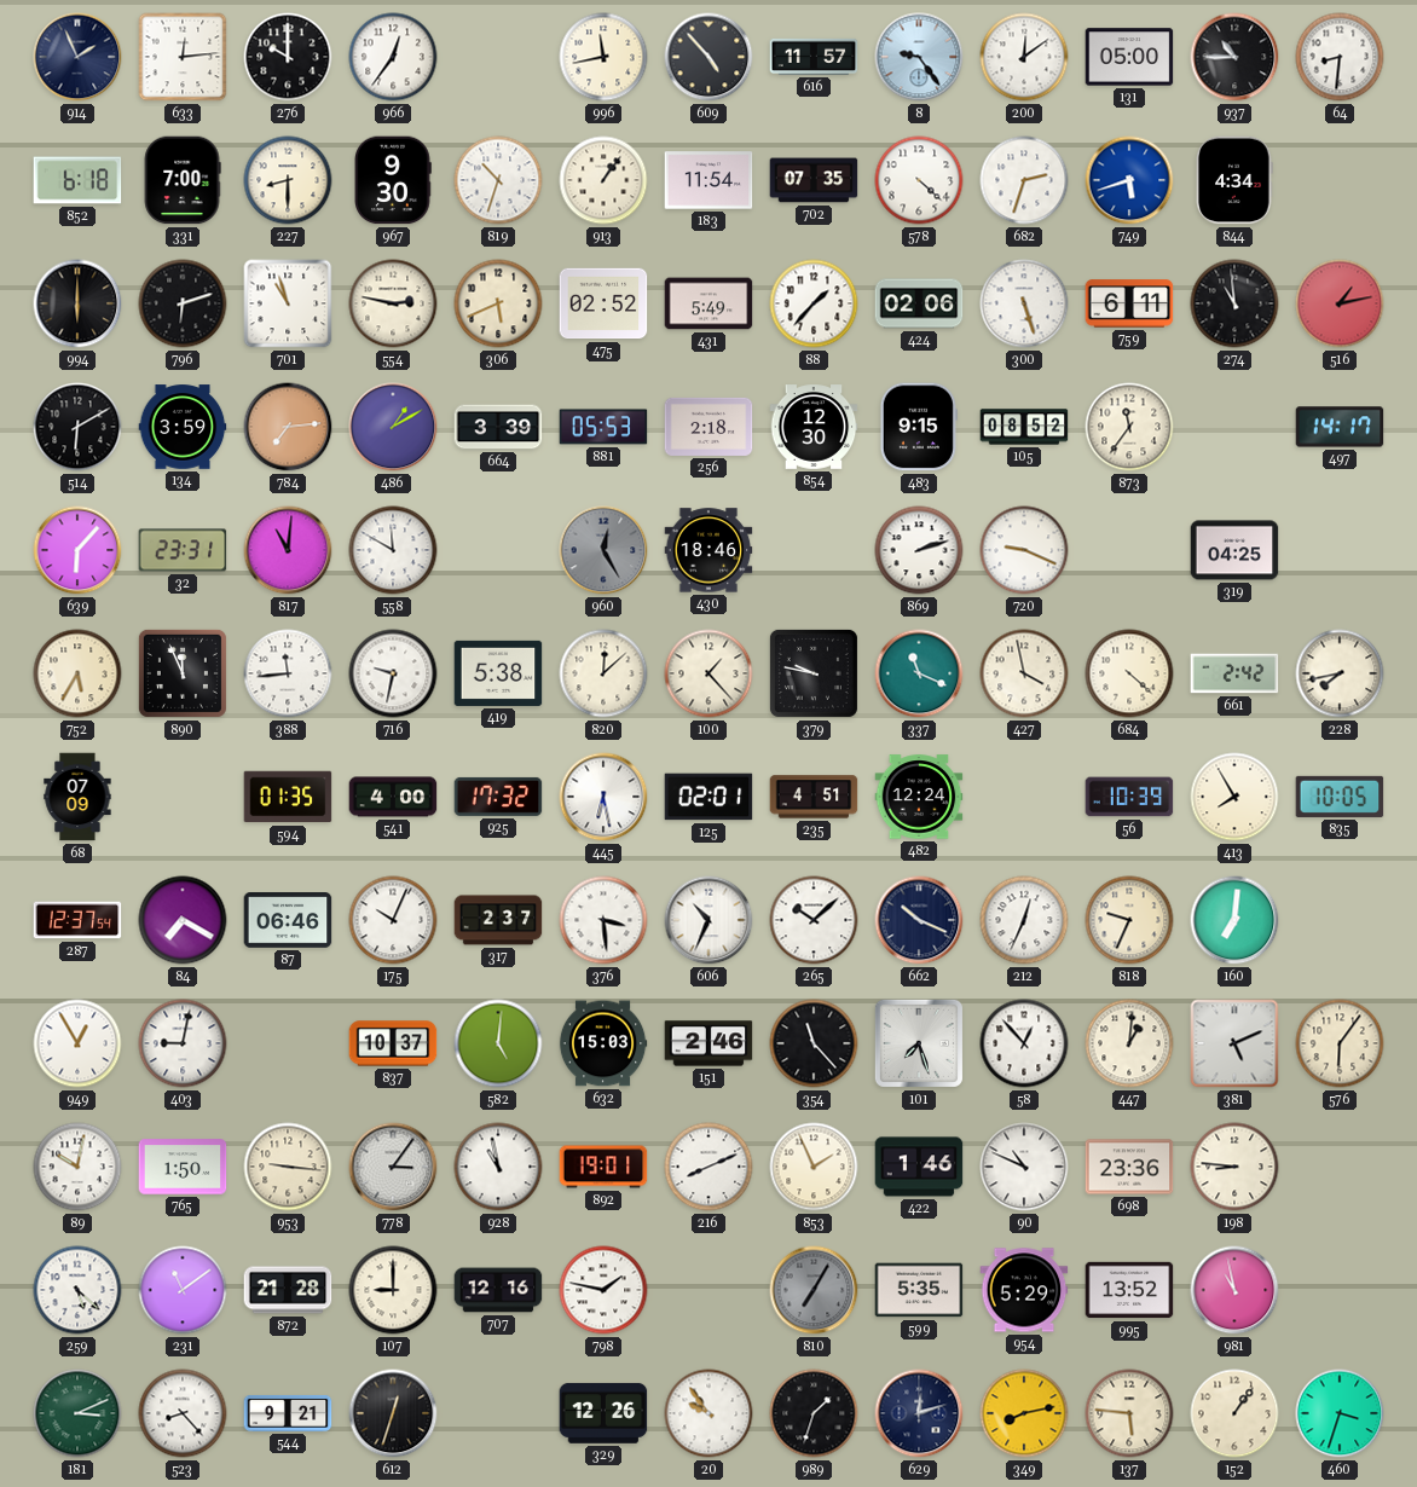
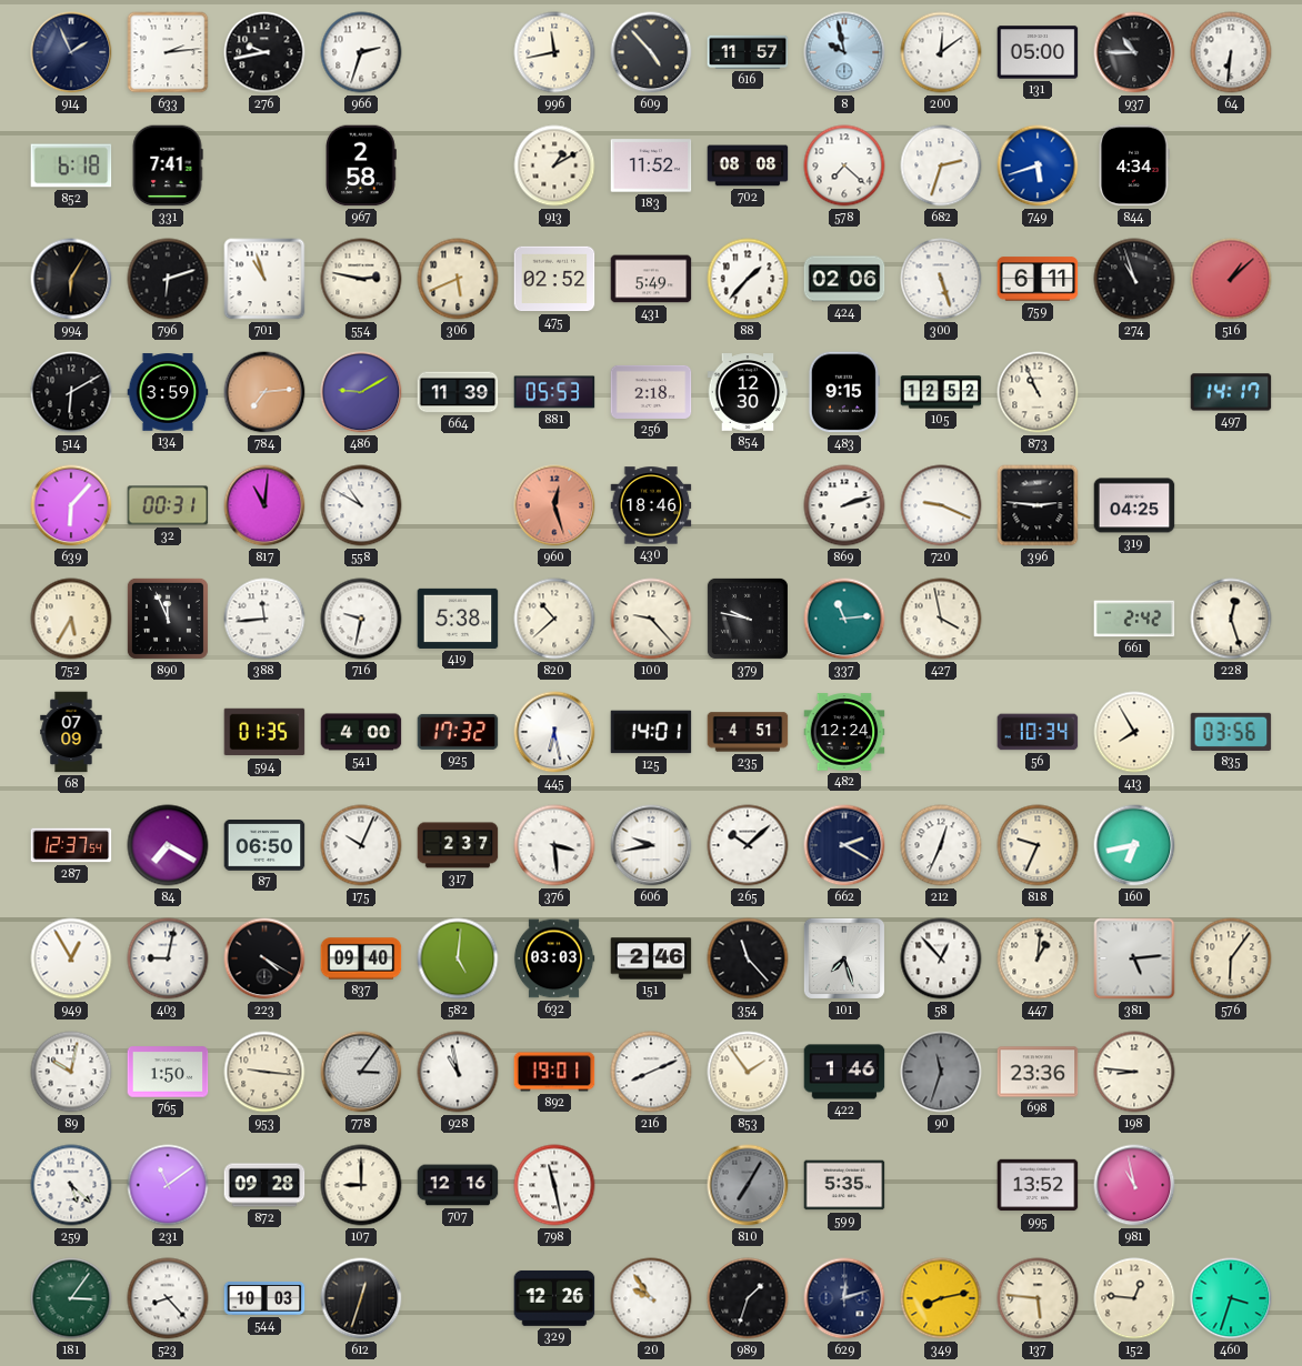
633: 12:14 -> 2:14 (168, 52)
276: 10:00 -> 9:43 (264, 52)
966: 12:36 -> 2:33 (361, 52)
8: 9:24 -> 9:58 (844, 52)
64: 8:31 -> 6:31 (1231, 52)
331: 7:00 -> 7:41 (168, 165)
227: 8:30 -> none (288, 180)
967: 9:30 -> 2:58 (362, 165)
819: 10:33 -> none (498, 180)
913: 1:06 -> 1:10 (554, 165)
183: 11:54 -> 11:52 (651, 165)
702: 07:35 -> 08:08 (748, 165)
578: 4:22 -> 7:22 (844, 165)
994: 6:00 -> 6:05 (71, 279)
274: 10:59 -> 10:57 (1134, 279)
516: 1:13 -> 1:08 (1231, 279)
486: 1:10 -> 9:10 (361, 392)
664: 3:39 -> 11:39 (458, 392)
105: 08:52 -> 12:52 (941, 392)
873: 11:36 -> 10:56 (1038, 392)
32: 23:31 -> 00:31 (168, 505)
558: 11:50 -> 10:50 (361, 505)
960: 12:25 -> 12:27 (554, 505)
960 dial: grey -> salmon (554, 505)
396: none -> 2:46 (1038, 505)
820: 12:08 -> 10:38 (554, 619)
100: 1:23 -> 9:23 (651, 619)
337: 11:19 -> 11:14 (844, 619)
684: 4:22 -> none (1129, 673)
228: 7:43 -> 12:27 (1231, 619)
125: 02:01 -> 14:01 (651, 732)
56: 10:39 -> 10:34 (1038, 732)
835: 10:05 -> 03:56 (1231, 732)
87: 06:46 -> 06:50 (264, 846)
606: 10:34 -> 9:43 (651, 845)
662: 10:19 -> 2:20 (844, 845)
160: 7:01 -> 6:43 (1134, 845)
223: none -> 4:20 (264, 958)
837: 10:37 -> 09:40 (361, 958)
632: 15:03 -> 03:03 (554, 958)
381: 5:11 -> 5:14 (1134, 958)
853: 1:56 -> 1:54 (748, 1072)
90: 10:49 -> 11:33 (941, 1072)
90 dial: white -> grey (941, 1072)
872: 21:28 -> 09:28 (264, 1185)
798: 1:47 -> 11:28 (554, 1185)
954: 5:29 -> none (1024, 1290)
181: 3:11 -> 3:06 (71, 1298)
544: 9:21 -> 10:03 (264, 1298)
152: 1:06 -> 12:46 (1134, 1298)
